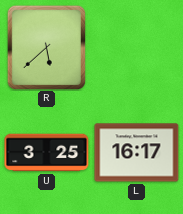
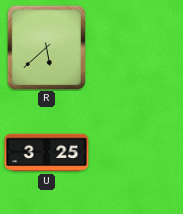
L: 16:17 -> none (137, 153)
